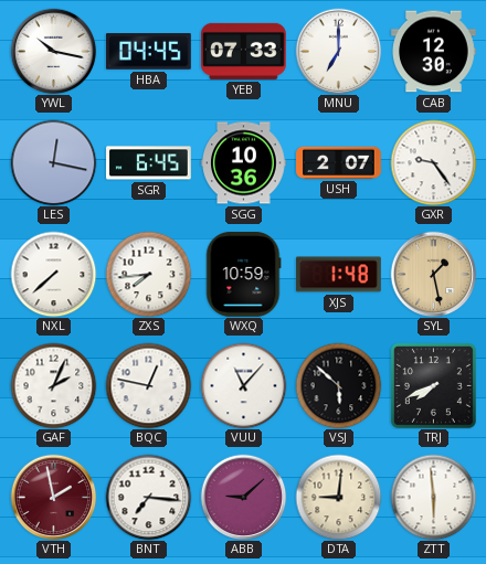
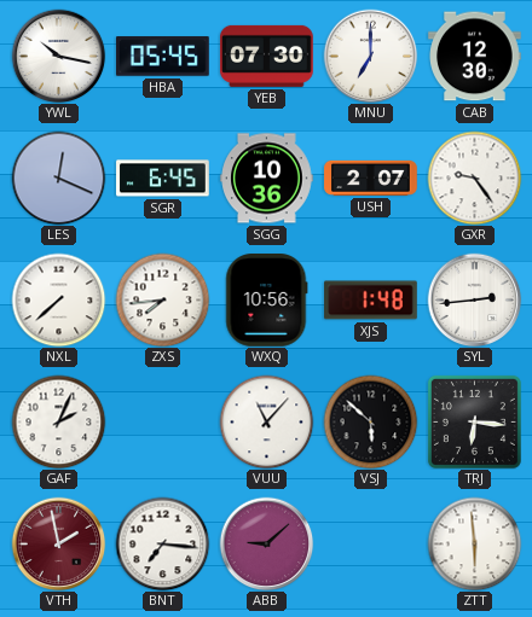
HBA: 04:45 -> 05:45 (163, 57)
YEB: 07:33 -> 07:30 (267, 56)
LES: 12:17 -> 12:19 (58, 177)
WXQ: 10:59 -> 10:56 (267, 301)
SYL: 1:28 -> 2:44 (474, 299)
SYL dial: champagne -> white (474, 299)
BQC: 12:47 -> none (148, 385)
TRJ: 7:41 -> 6:16 (474, 421)
DTA: 9:01 -> none (338, 497)
